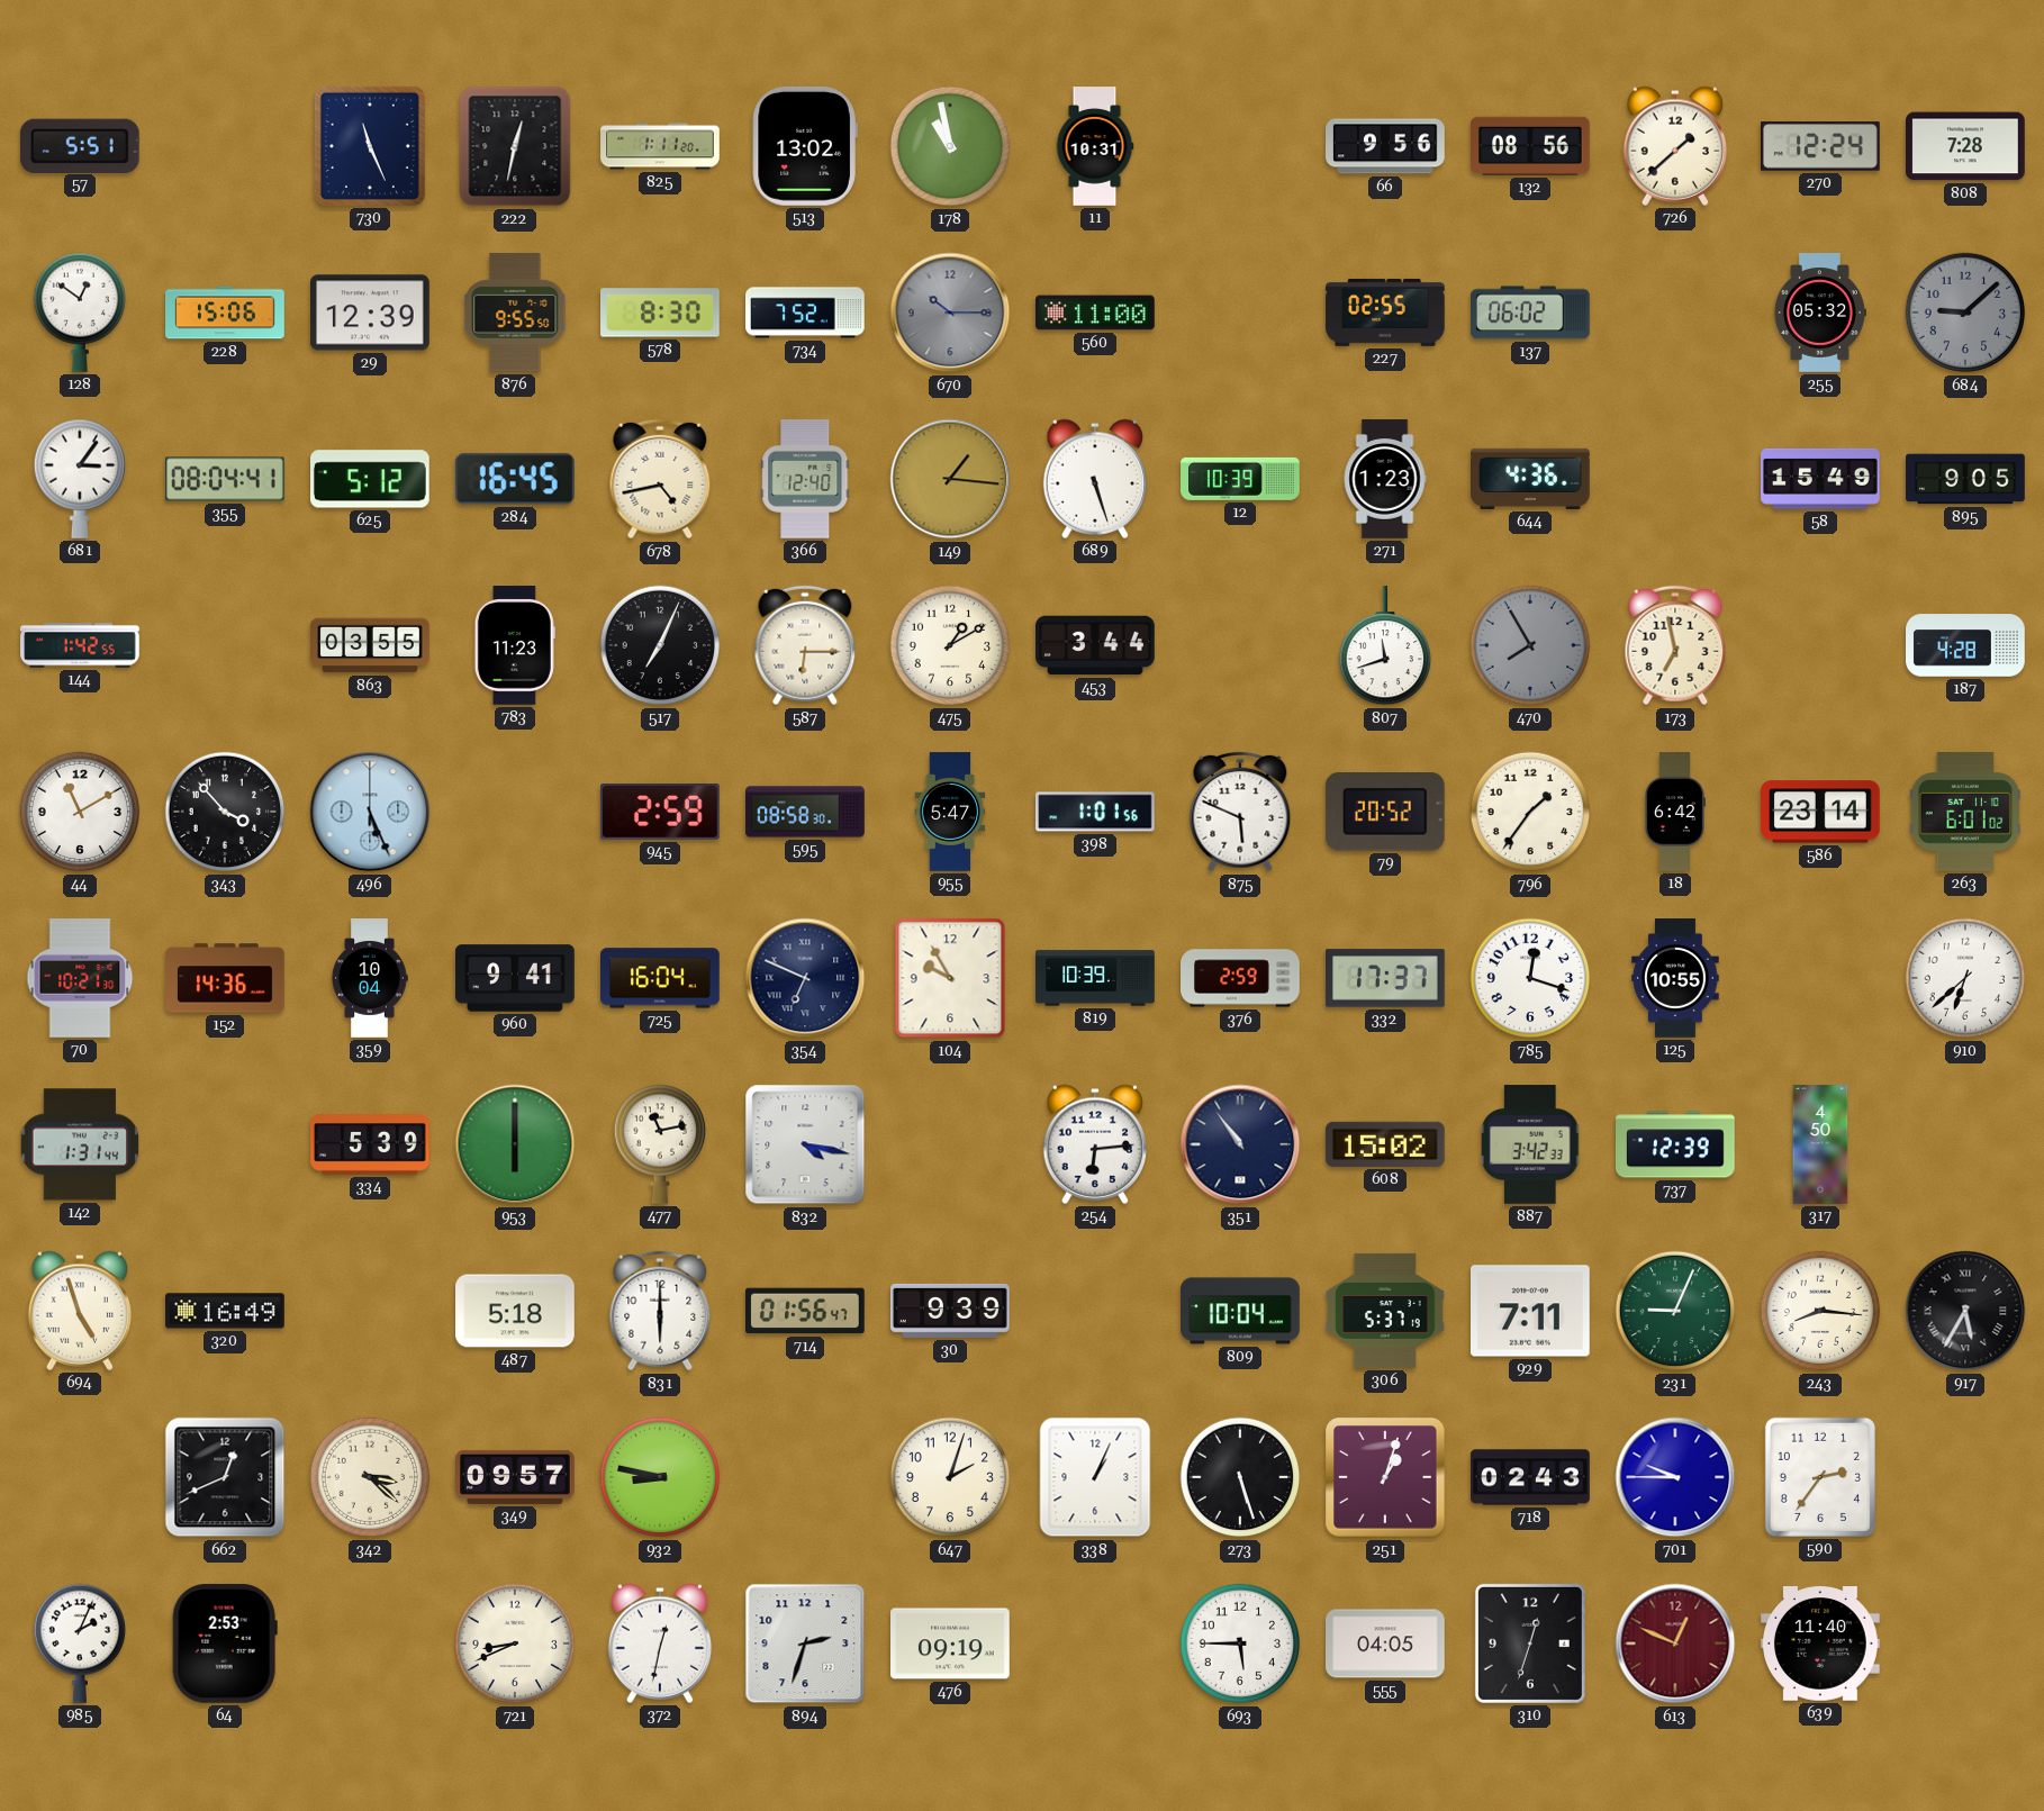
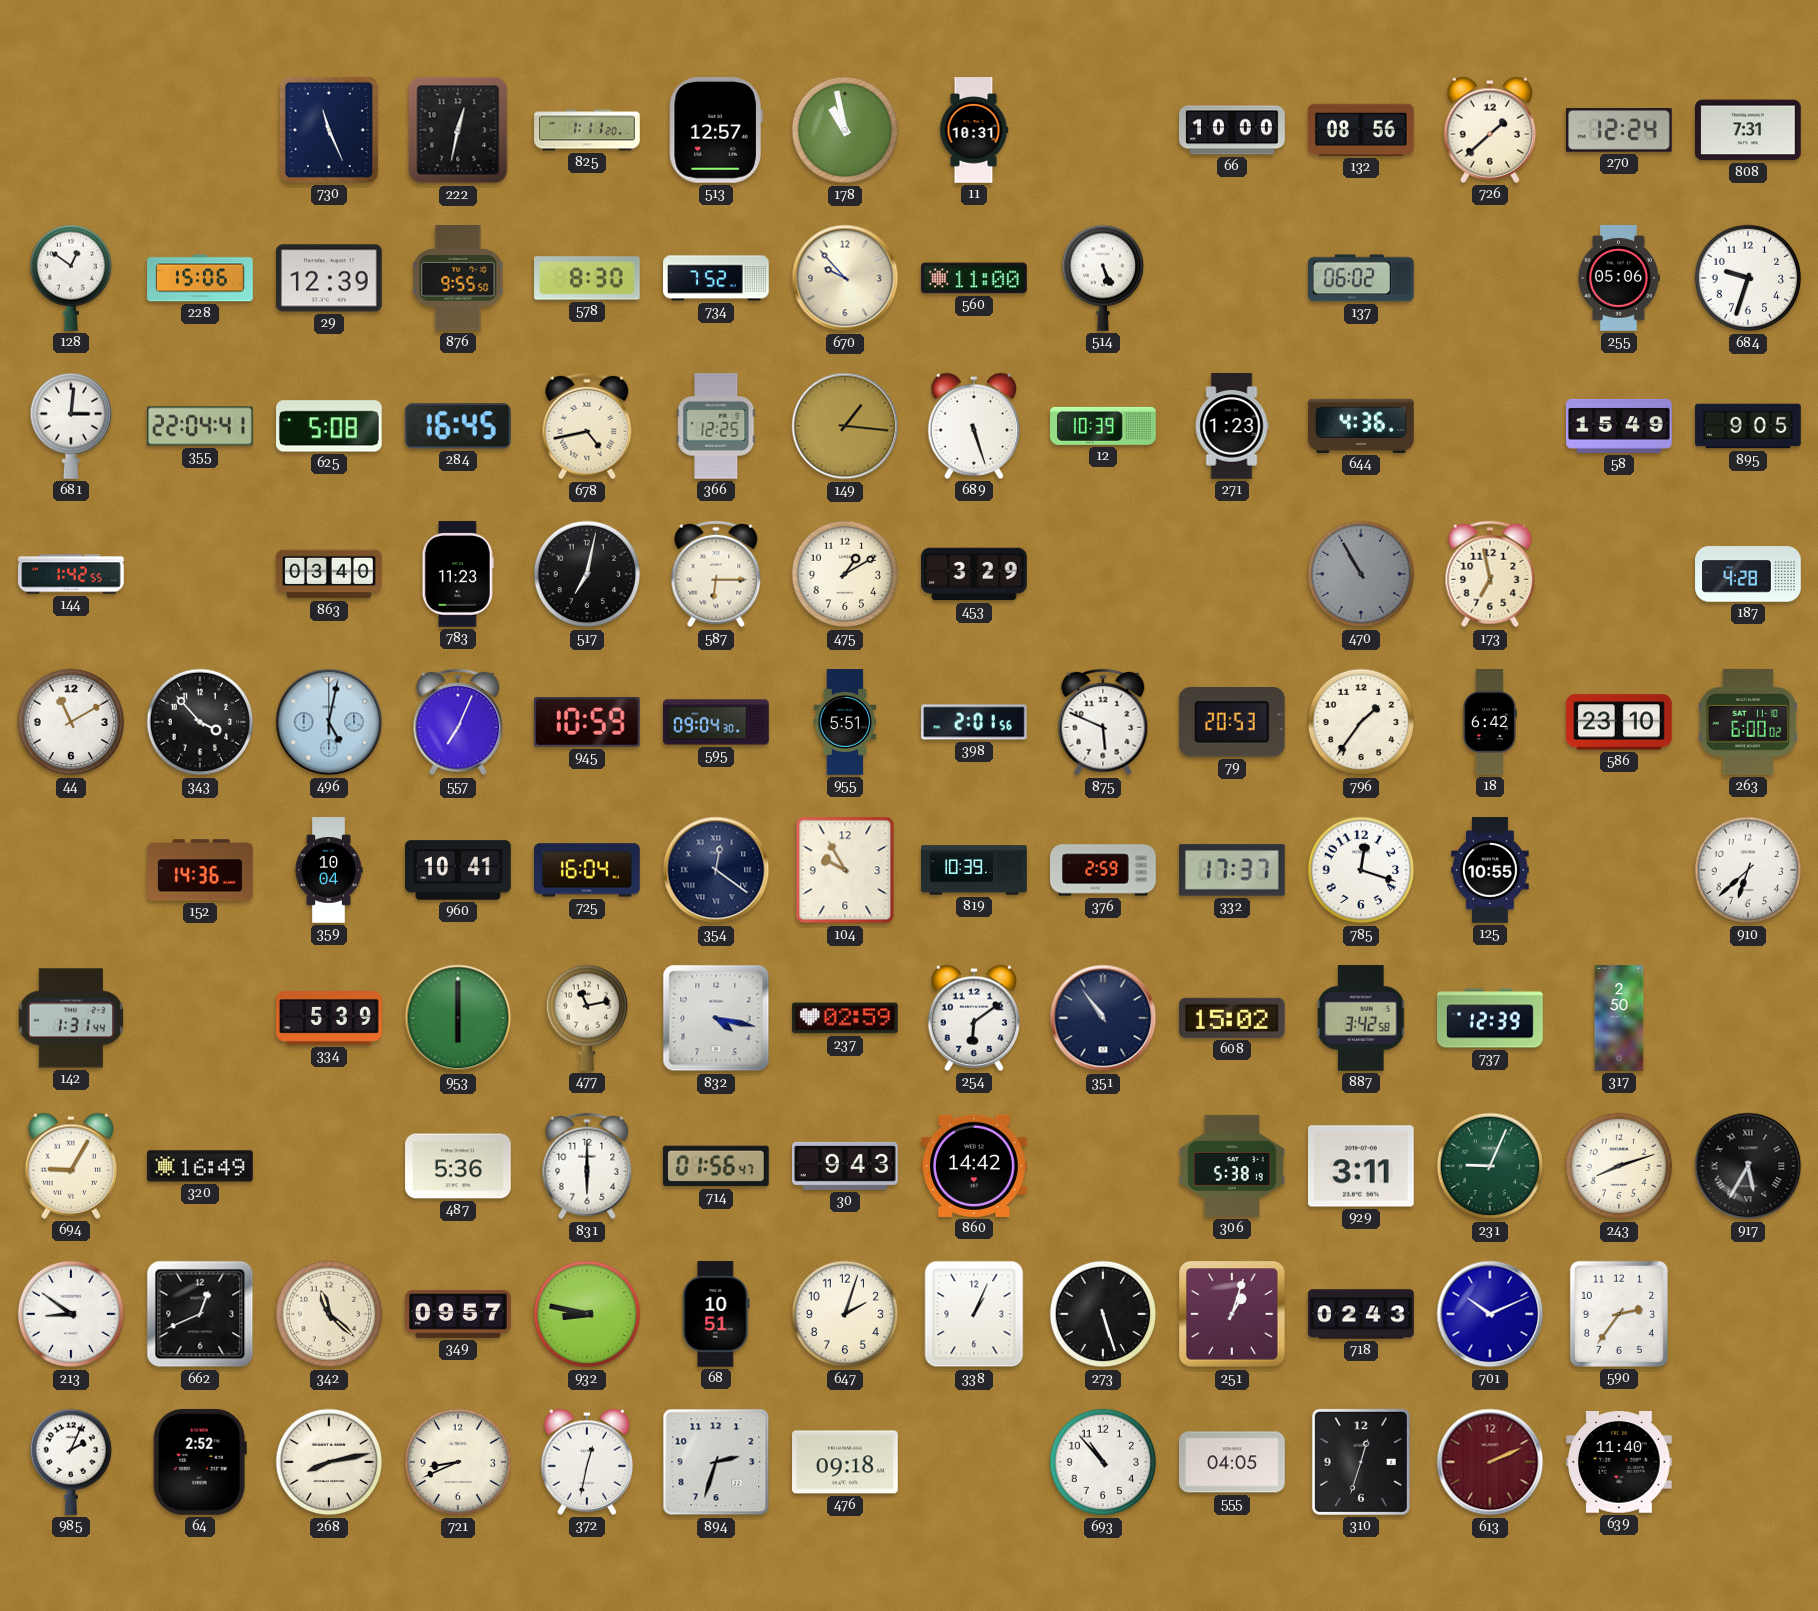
57: 5:51 -> none (80, 145)
513: 13:02 -> 12:57 (716, 130)
66: 9:56 -> 10:00 (1232, 130)
808: 7:28 -> 7:31 (1749, 130)
670: 10:15 -> 9:53 (845, 278)
670 dial: grey -> cream (845, 278)
514: none -> 5:26 (1102, 278)
227: 02:55 -> none (1385, 313)
255: 05:32 -> 05:06 (1618, 278)
684: 9:08 -> 9:33 (1748, 278)
684 dial: grey -> white (1748, 278)
681: 3:06 -> 3:01 (70, 426)
355: 08:04 -> 22:04 (200, 426)
625: 5:12 -> 5:08 (330, 426)
366: 12:40 -> 12:25 (716, 426)
863: 03:55 -> 03:40 (329, 574)
517: 7:04 -> 7:02 (587, 574)
453: 3:44 -> 3:29 (974, 574)
807: 11:42 -> none (1384, 646)
470: 7:55 -> 10:55 (1361, 574)
496: 5:26 -> 5:02 (329, 722)
557: none -> 7:04 (458, 722)
945: 2:59 -> 10:59 (587, 723)
595: 08:58 -> 09:04 (716, 722)
955: 5:47 -> 5:51 (845, 722)
398: 1:01 -> 2:01 (974, 722)
79: 20:52 -> 20:53 (1232, 723)
586: 23:14 -> 23:10 (1620, 722)
263: 6:01 -> 6:00 (1748, 723)
70: 10:21 -> none (80, 978)
960: 9:41 -> 10:41 (458, 870)
354: 6:49 -> 12:21 (716, 870)
237: none -> 02:59 (845, 1018)
254: 6:14 -> 6:09 (974, 1018)
887: 3:42:33 -> 3:42:58 (1362, 1018)
317: 4:50 -> 2:50 (1619, 1018)
694: 4:57 -> 9:05 (71, 1166)
487: 5:18 -> 5:36 (458, 1166)
30: 9:39 -> 9:43 (846, 1166)
860: none -> 14:42 (974, 1166)
809: 10:04 -> none (1240, 1311)
306: 5:37 -> 5:38 (1232, 1166)
929: 7:11 -> 3:11 (1362, 1166)
243: 8:16 -> 8:12 (1619, 1166)
213: none -> 8:51 (71, 1314)
342: 3:22 -> 11:22 (329, 1314)
68: none -> 10:51 (716, 1314)
701: 9:45 -> 10:11 (1490, 1314)
64: 2:53 -> 2:52 (200, 1462)
268: none -> 8:13 (329, 1462)
476: 09:19 -> 09:18 (846, 1462)
693: 5:45 -> 10:53 (1103, 1462)
613: 12:49 -> 2:11 (1490, 1462)
